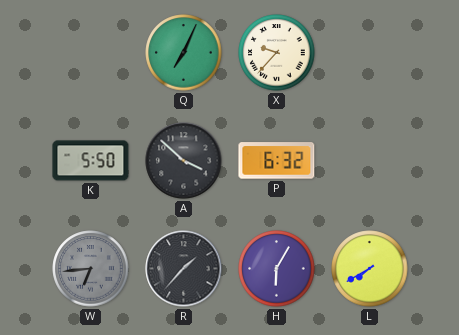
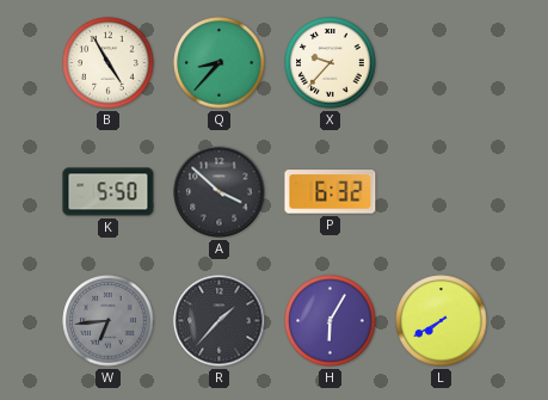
B: none -> 4:55 (109, 63)
Q: 7:04 -> 8:37 (220, 63)
